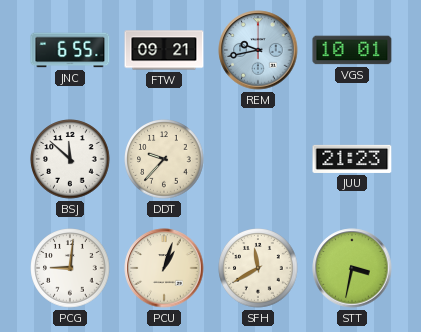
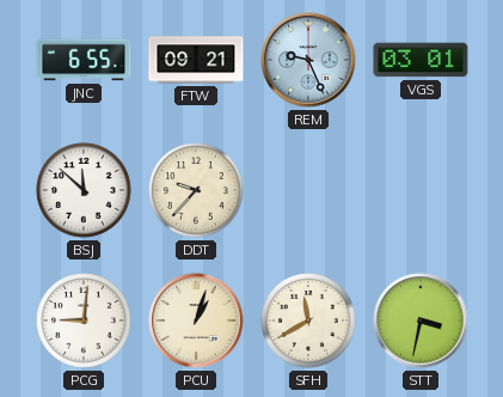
REM: 9:43 -> 9:26 (308, 60)
VGS: 10:01 -> 03:01 (421, 60)
JUU: 21:23 -> none (352, 159)
